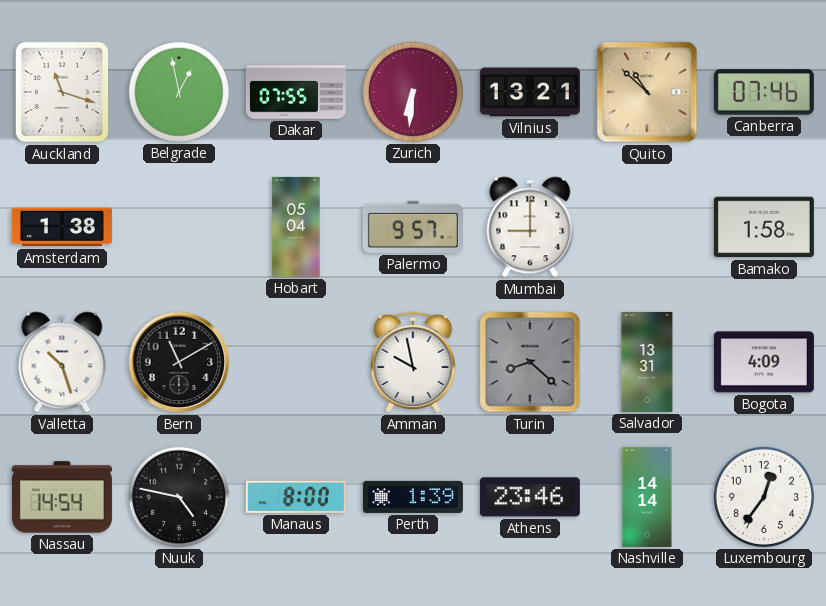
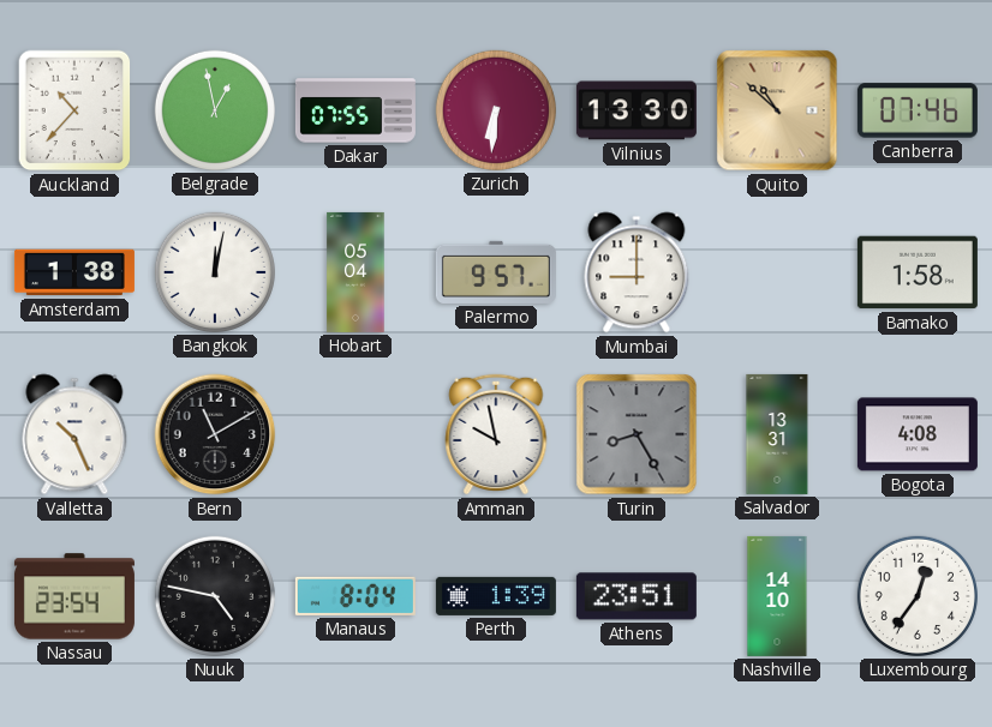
Auckland: 11:18 -> 10:37 (74, 110)
Vilnius: 13:21 -> 13:30 (637, 110)
Bangkok: none -> 12:02 (215, 272)
Valletta: 10:27 -> 10:26 (74, 434)
Turin: 8:22 -> 8:25 (637, 434)
Bogota: 4:09 -> 4:08 (918, 434)
Nassau: 14:54 -> 23:54 (74, 596)
Manaus: 8:00 -> 8:04 (355, 596)
Athens: 23:46 -> 23:51 (637, 596)
Nashville: 14:14 -> 14:10 (777, 596)
